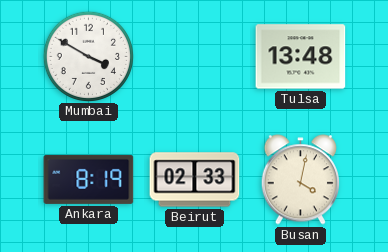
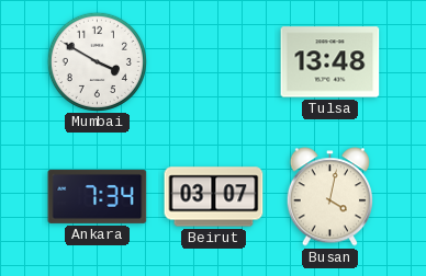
Ankara: 8:19 -> 7:34 (98, 196)
Beirut: 02:33 -> 03:07 (214, 197)
